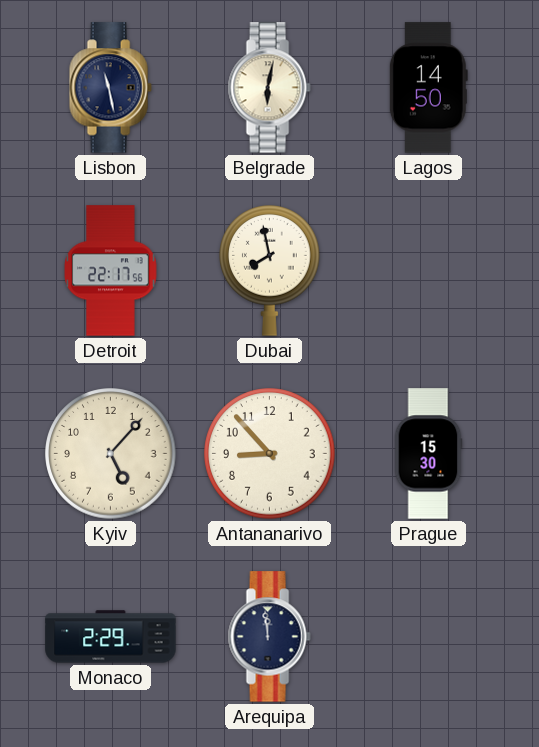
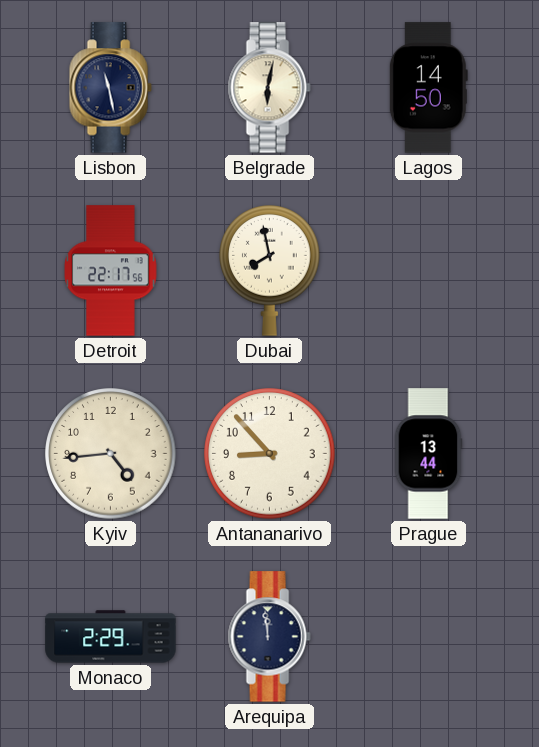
Kyiv: 5:07 -> 4:44 (111, 454)
Prague: 15:30 -> 13:44 (428, 454)
